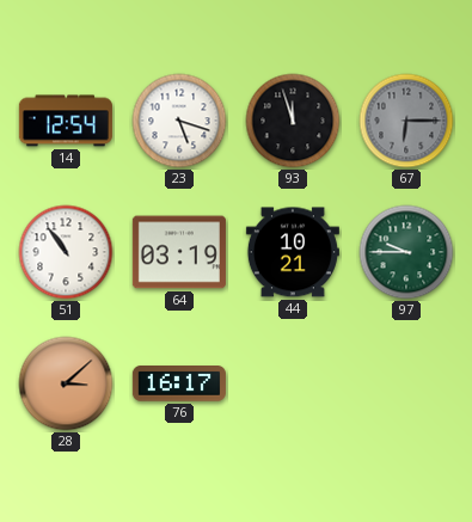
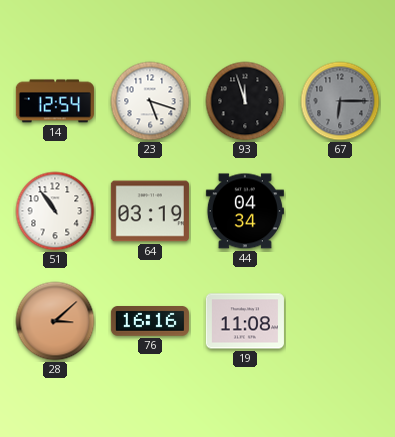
44: 10:21 -> 04:34 (245, 211)
97: 9:45 -> none (406, 252)
76: 16:17 -> 16:16 (150, 321)
19: none -> 11:08 (245, 321)
